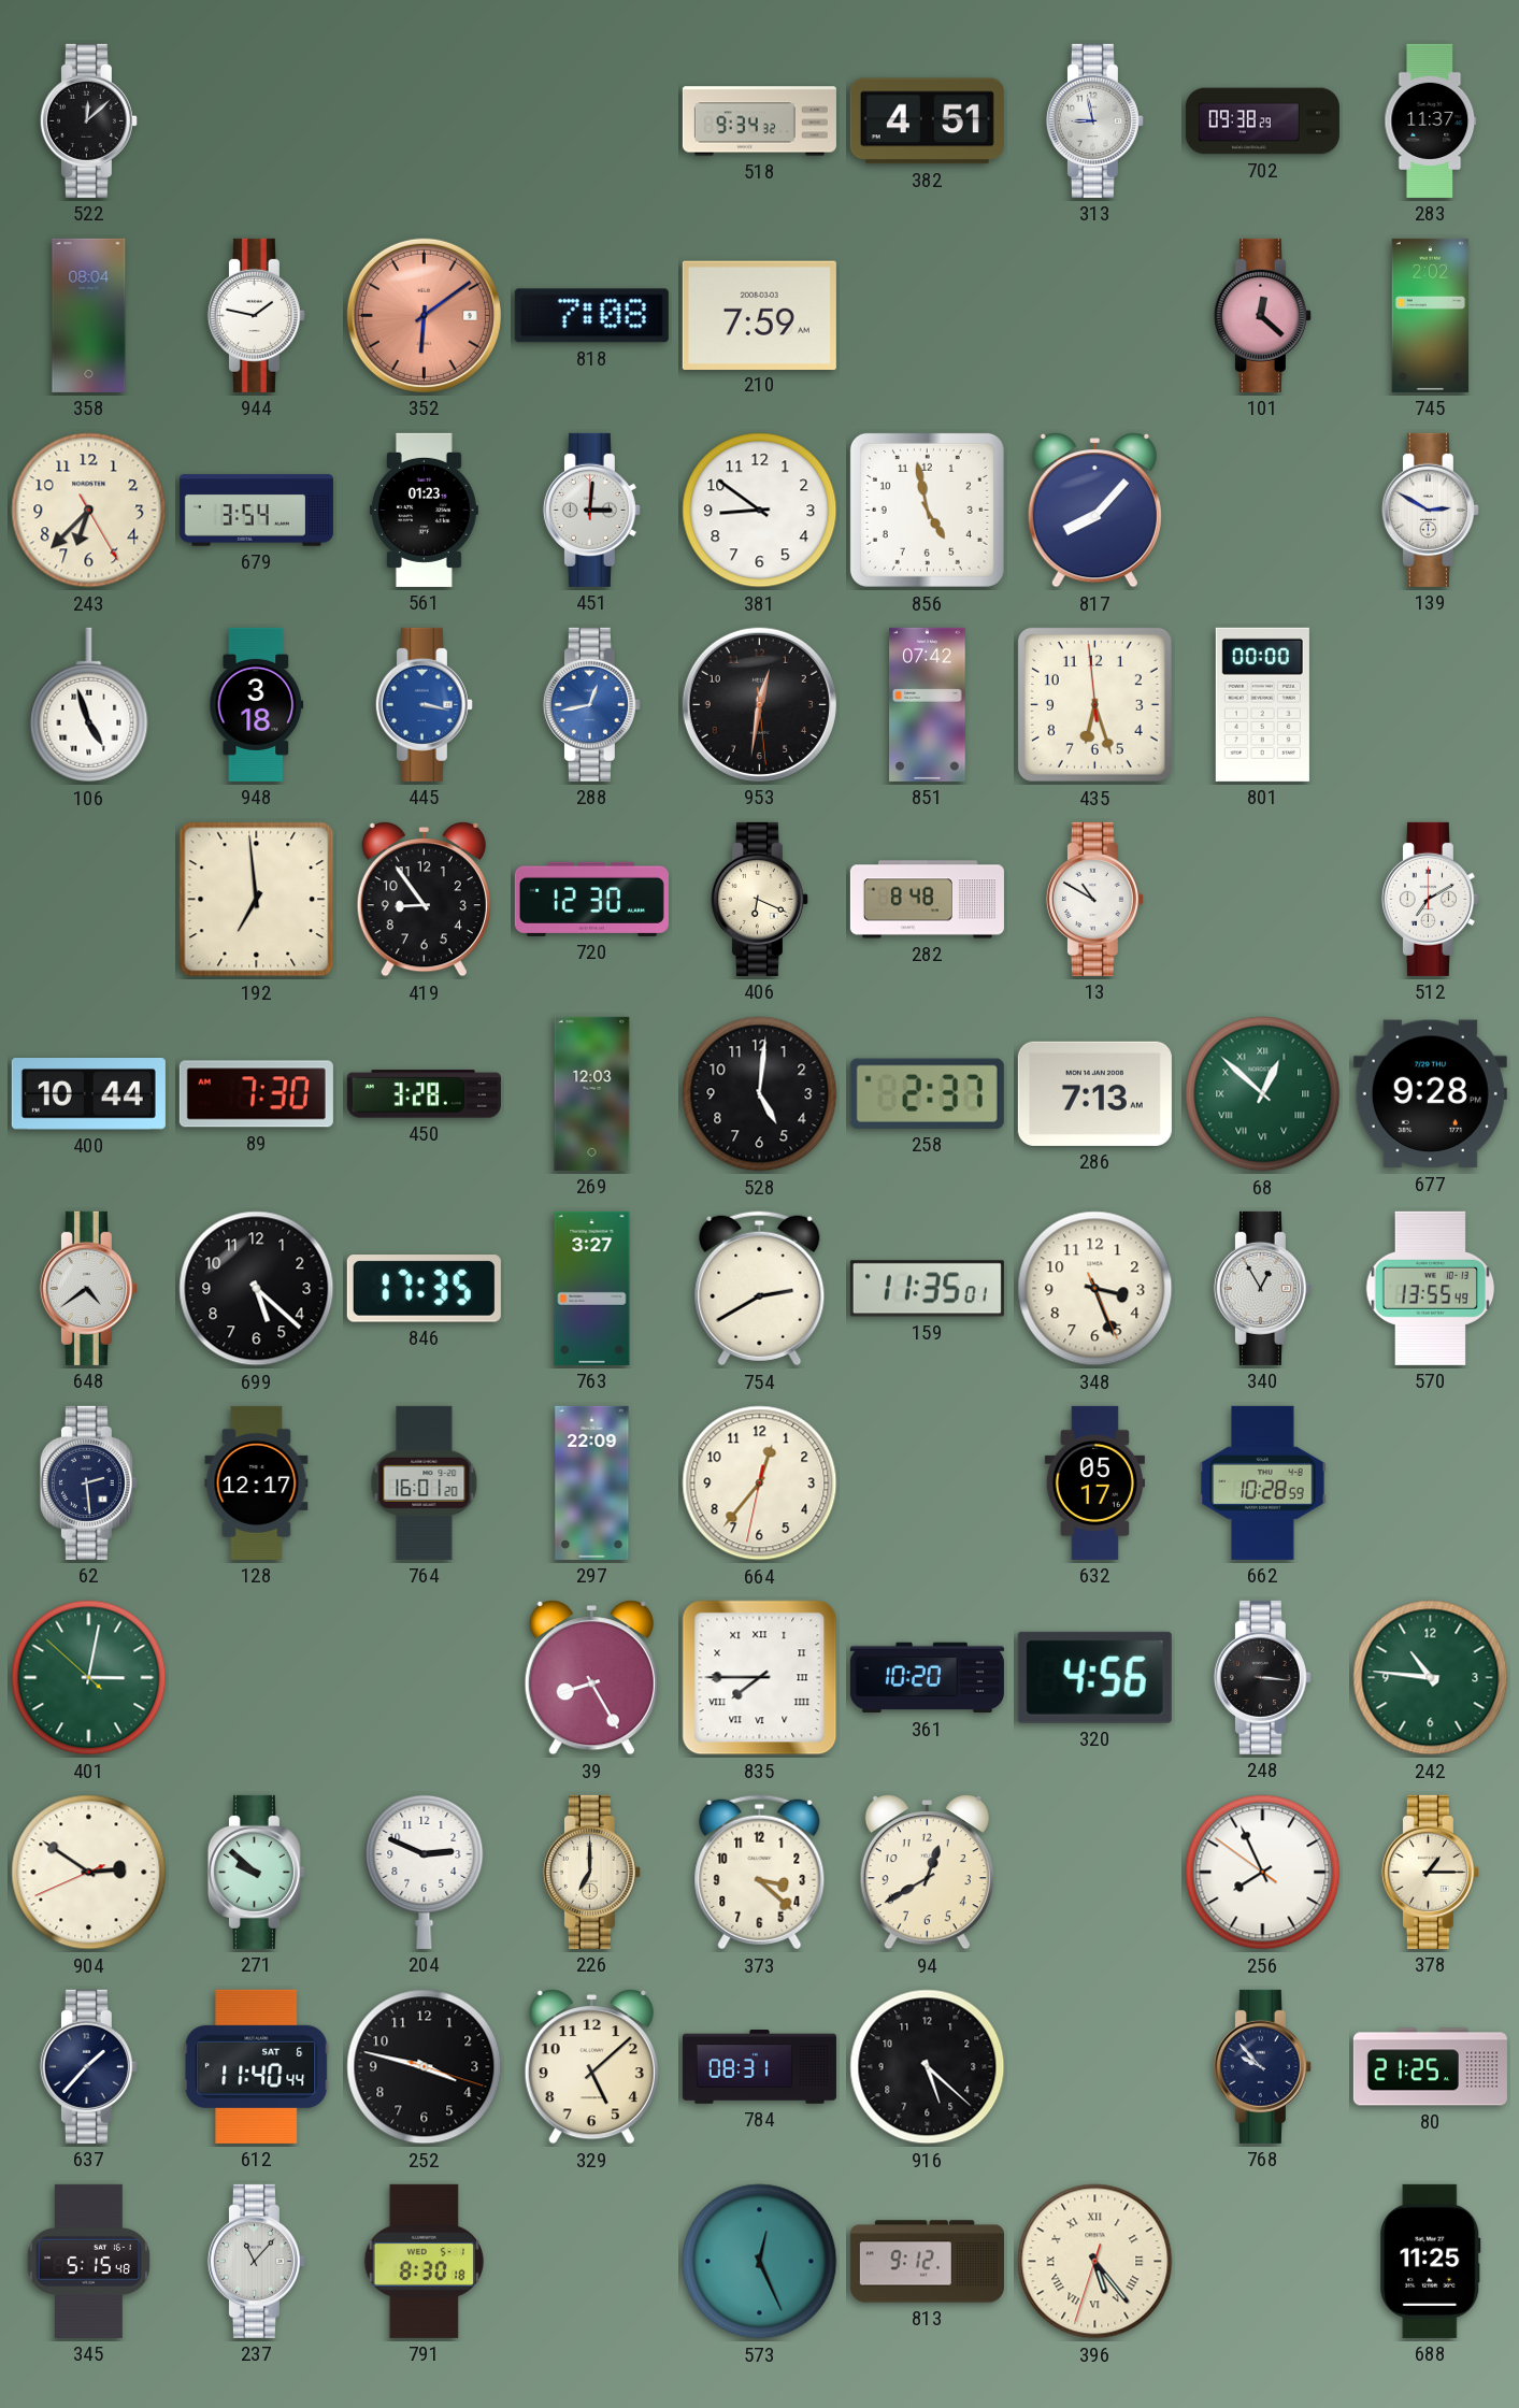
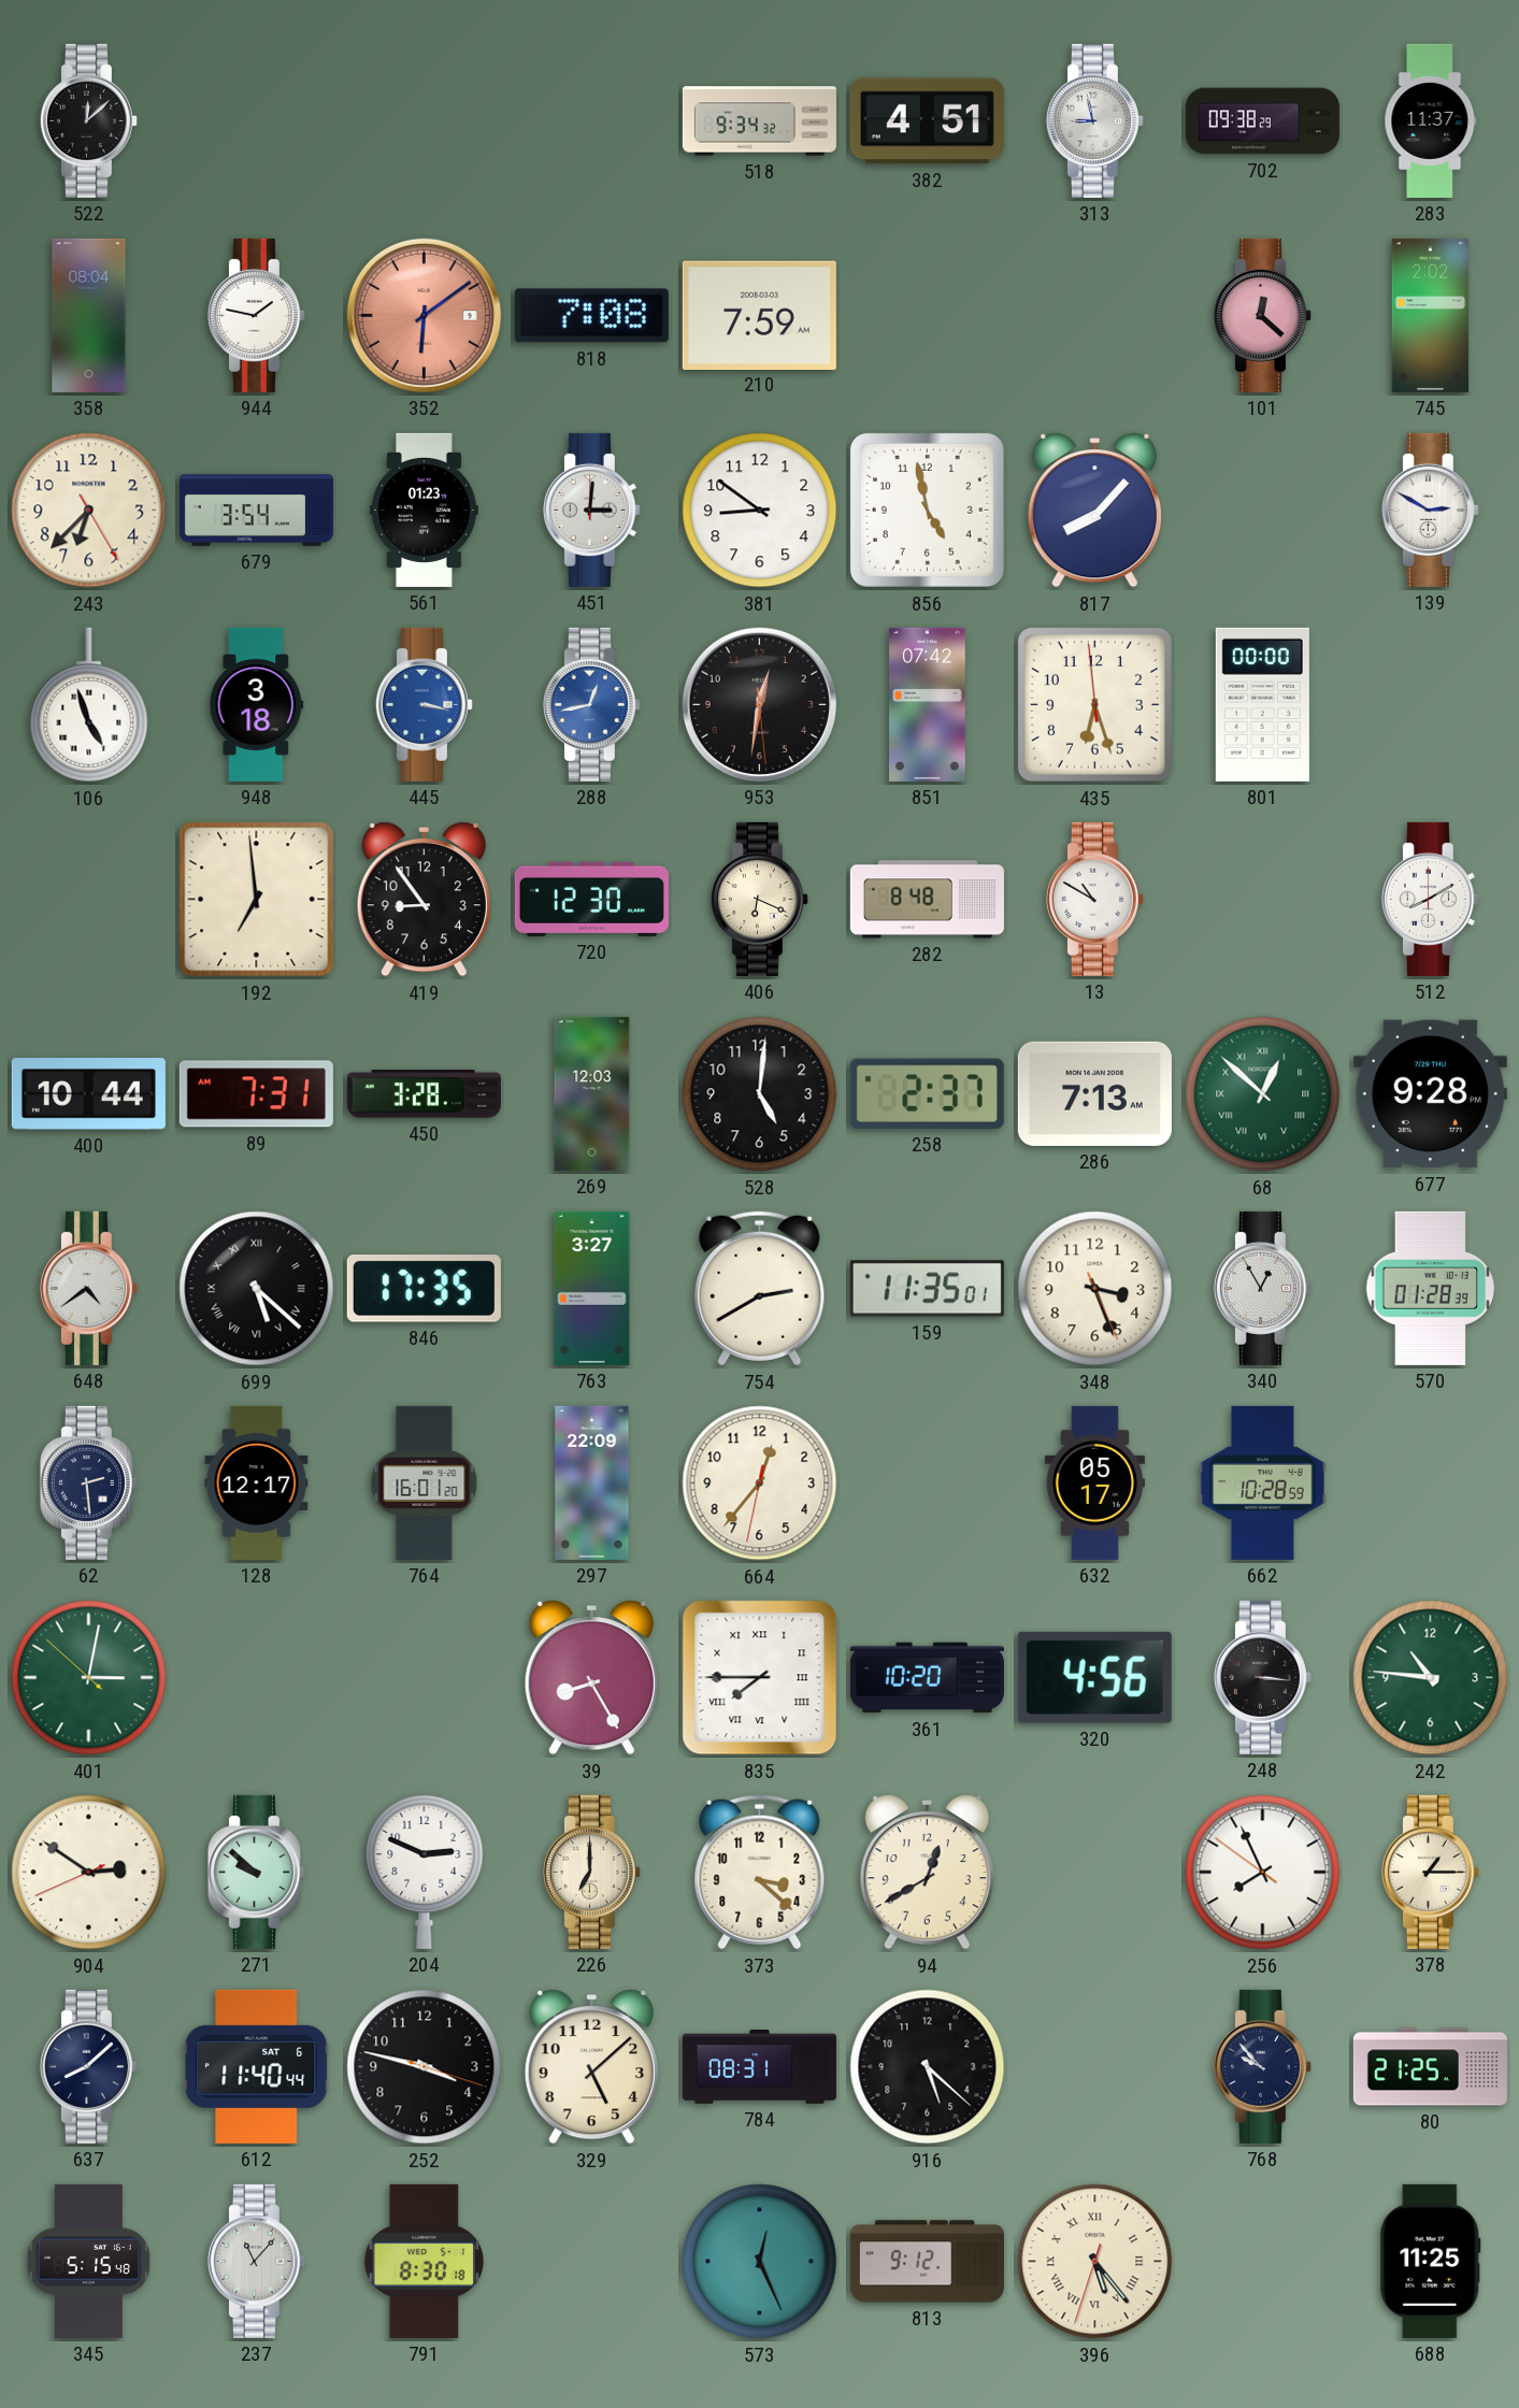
512: 7:10 -> 8:10 (1430, 899)
89: 7:30 -> 7:31 (256, 1094)
699 numerals: Arabic -> Roman (257, 1289)
570: 13:55 -> 01:28 (1431, 1288)
637: 1:37 -> 8:08 (88, 2066)
